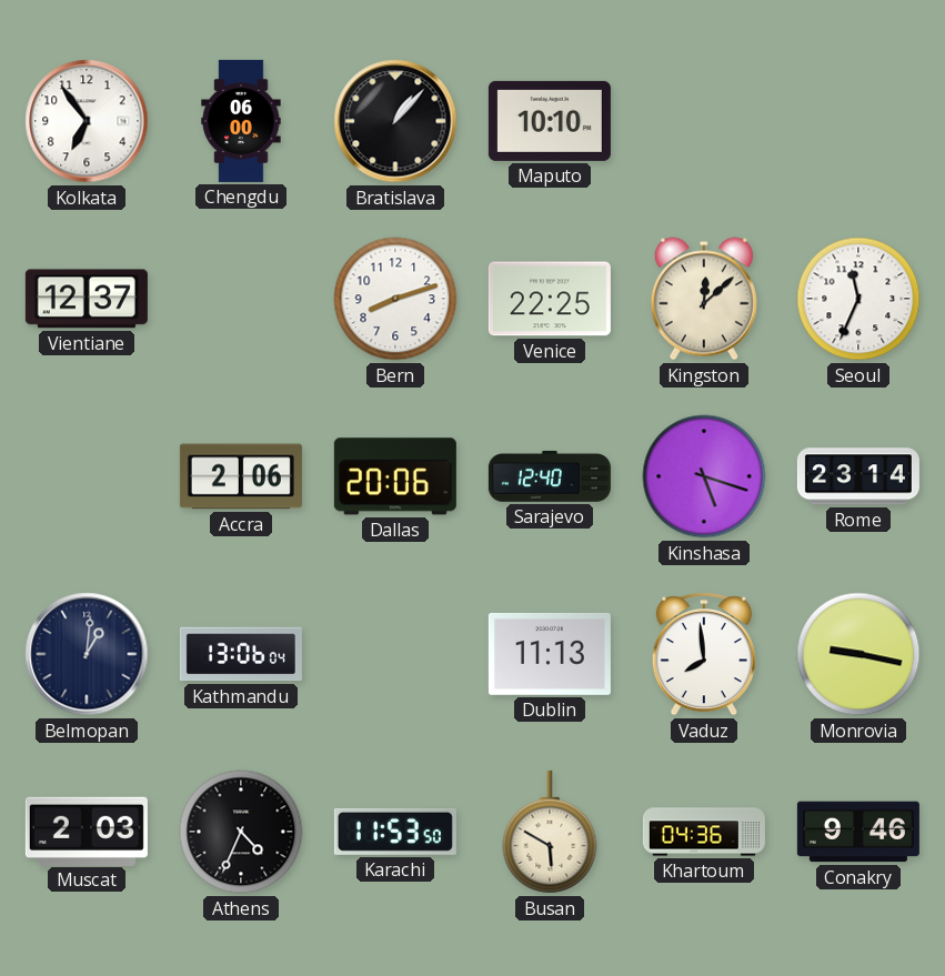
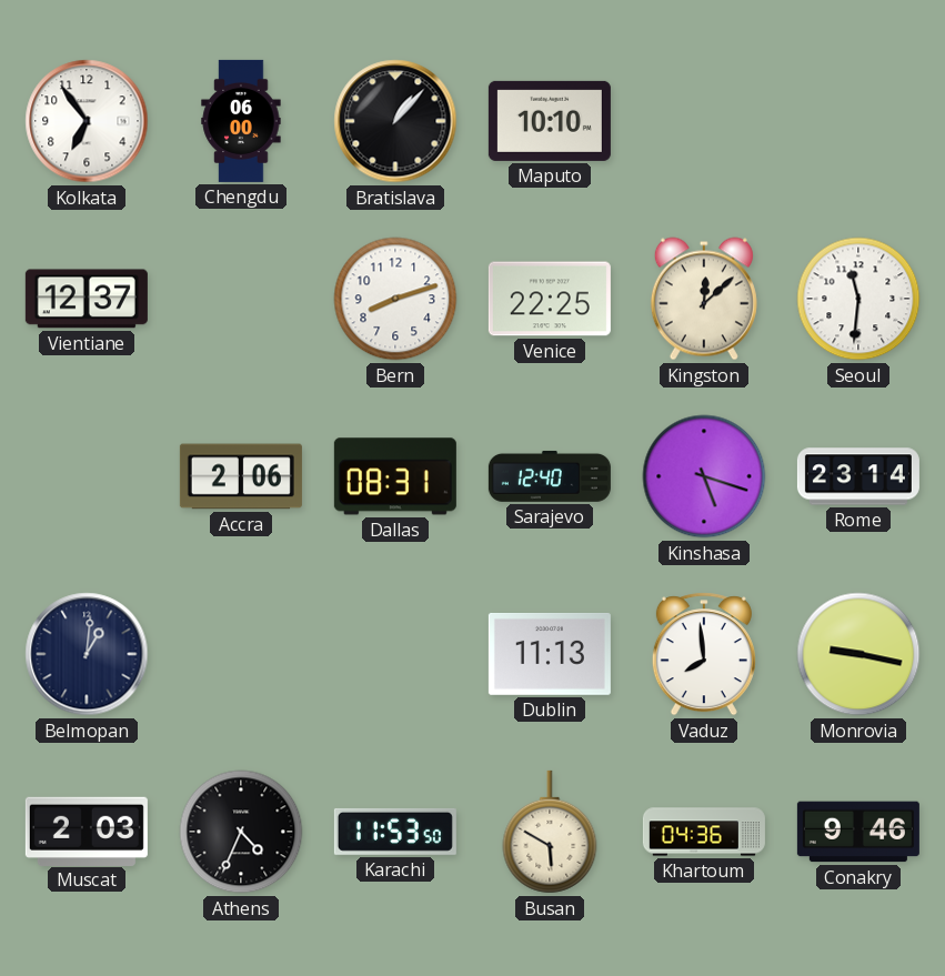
Seoul: 11:34 -> 11:31 (858, 299)
Dallas: 20:06 -> 08:31 (395, 476)
Kathmandu: 13:06 -> none (241, 654)
